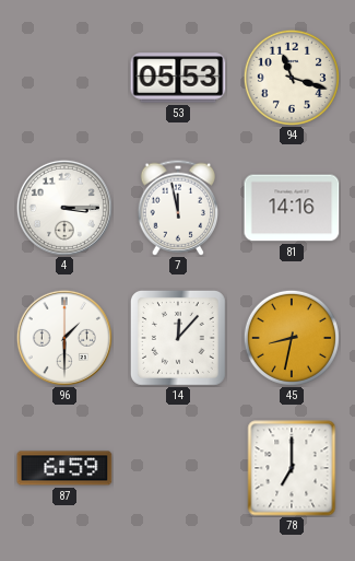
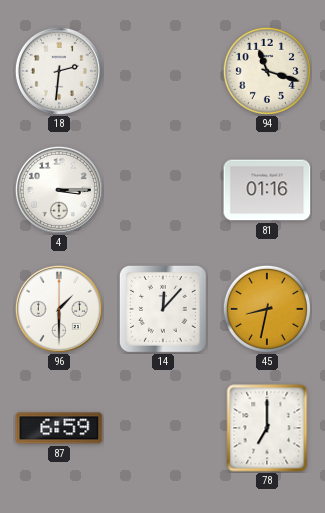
18: none -> 2:31 (59, 71)
53: 05:53 -> none (178, 78)
7: 11:58 -> none (178, 208)
81: 14:16 -> 01:16 (267, 190)
